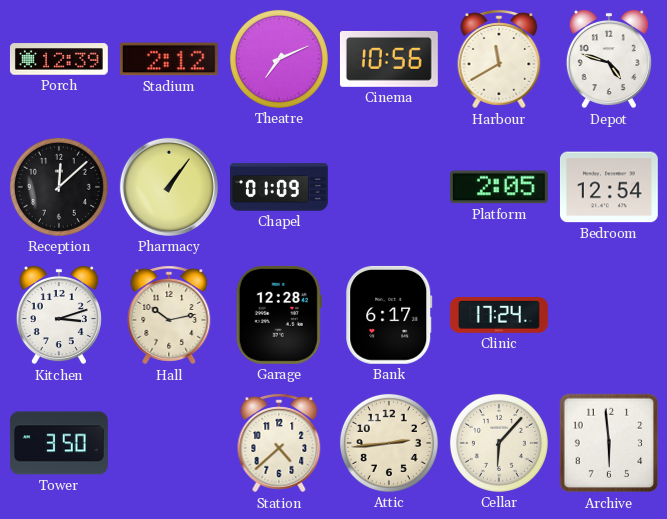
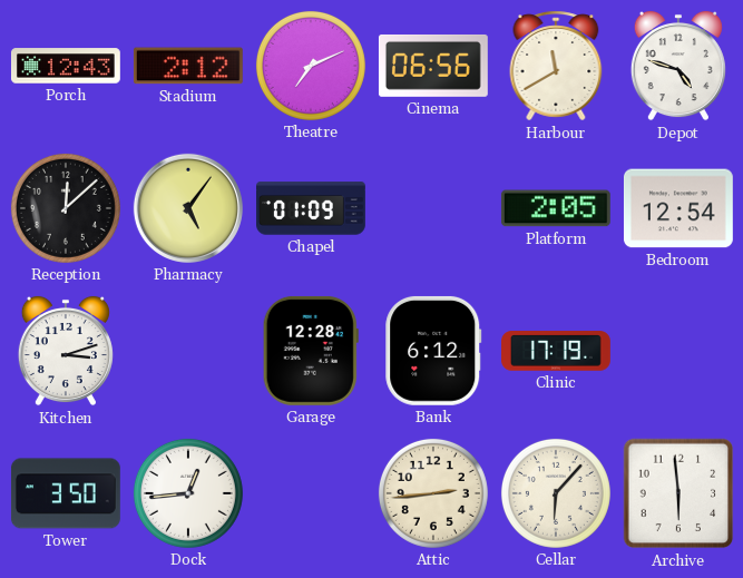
Porch: 12:39 -> 12:43 (66, 66)
Cinema: 10:56 -> 06:56 (433, 66)
Pharmacy: 1:06 -> 5:06 (188, 208)
Hall: 10:13 -> none (169, 315)
Bank: 6:17 -> 6:12 (433, 351)
Clinic: 17:24 -> 17:19 (557, 351)
Dock: none -> 12:44 (188, 493)
Station: 4:38 -> none (279, 443)
